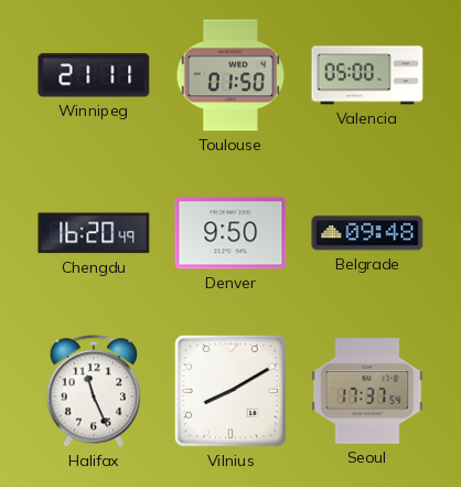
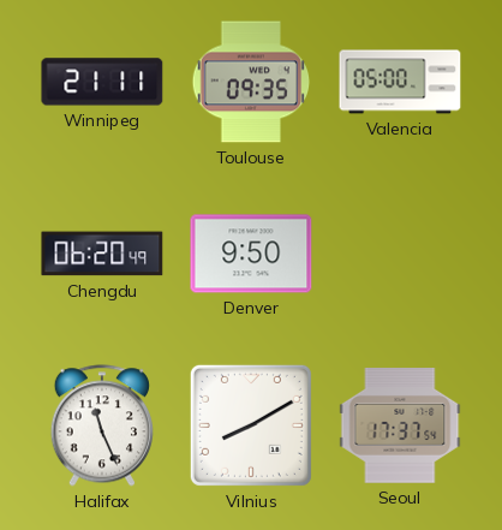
Toulouse: 01:50 -> 09:35 (251, 82)
Chengdu: 16:20 -> 06:20 (102, 254)
Belgrade: 09:48 -> none (367, 233)
